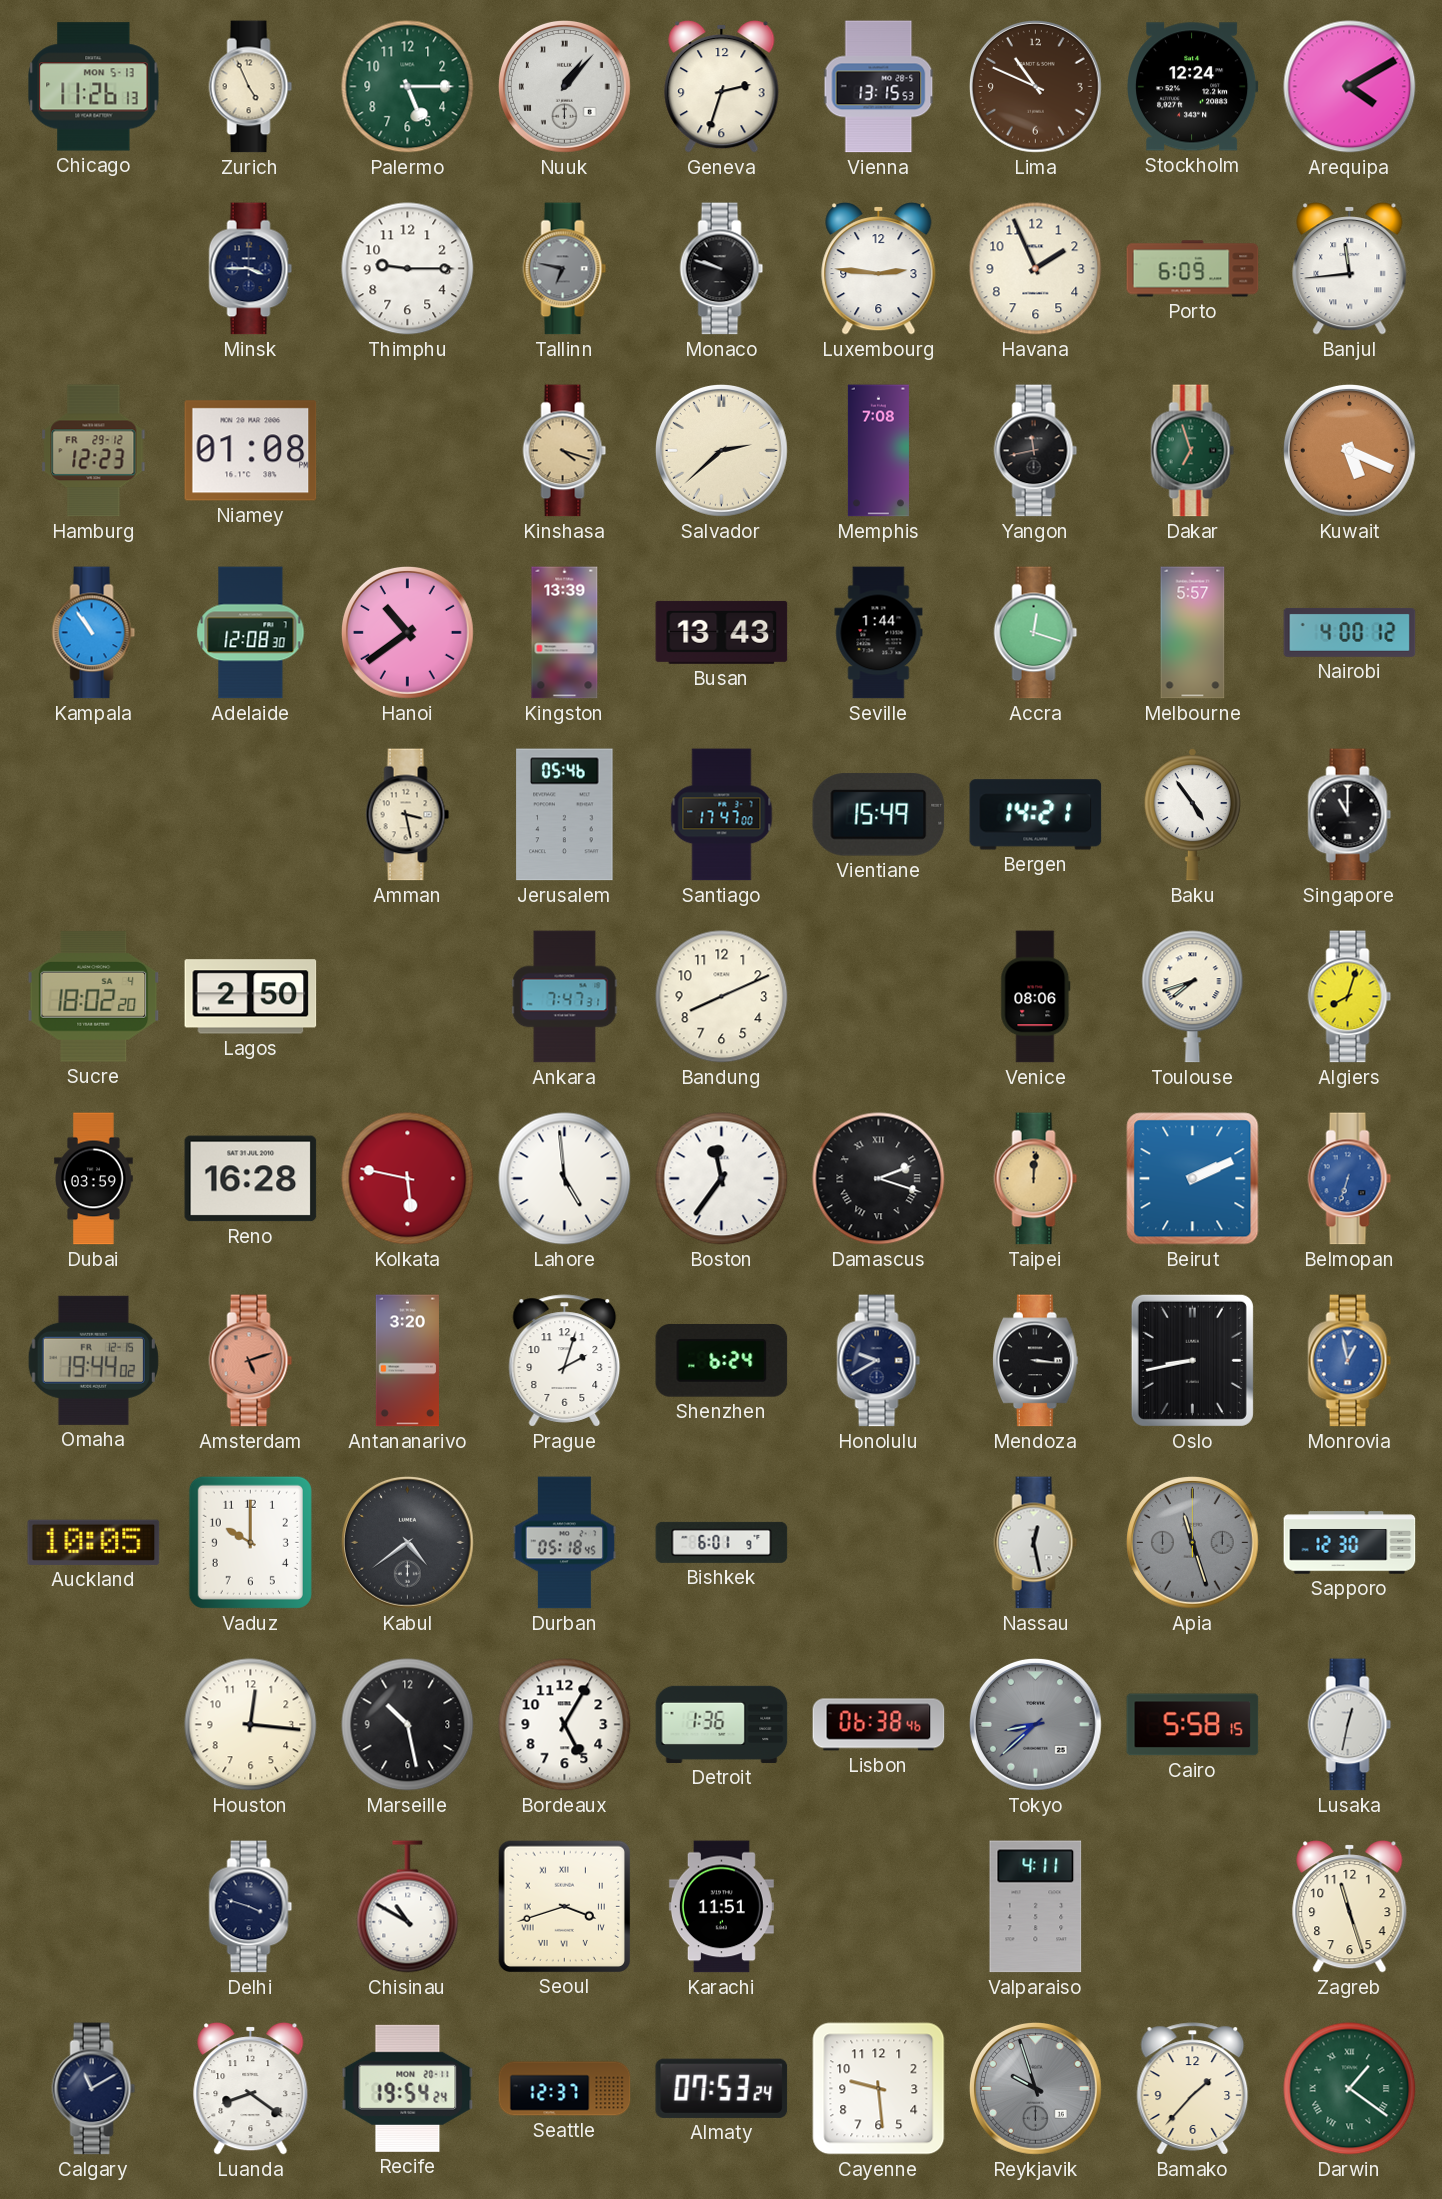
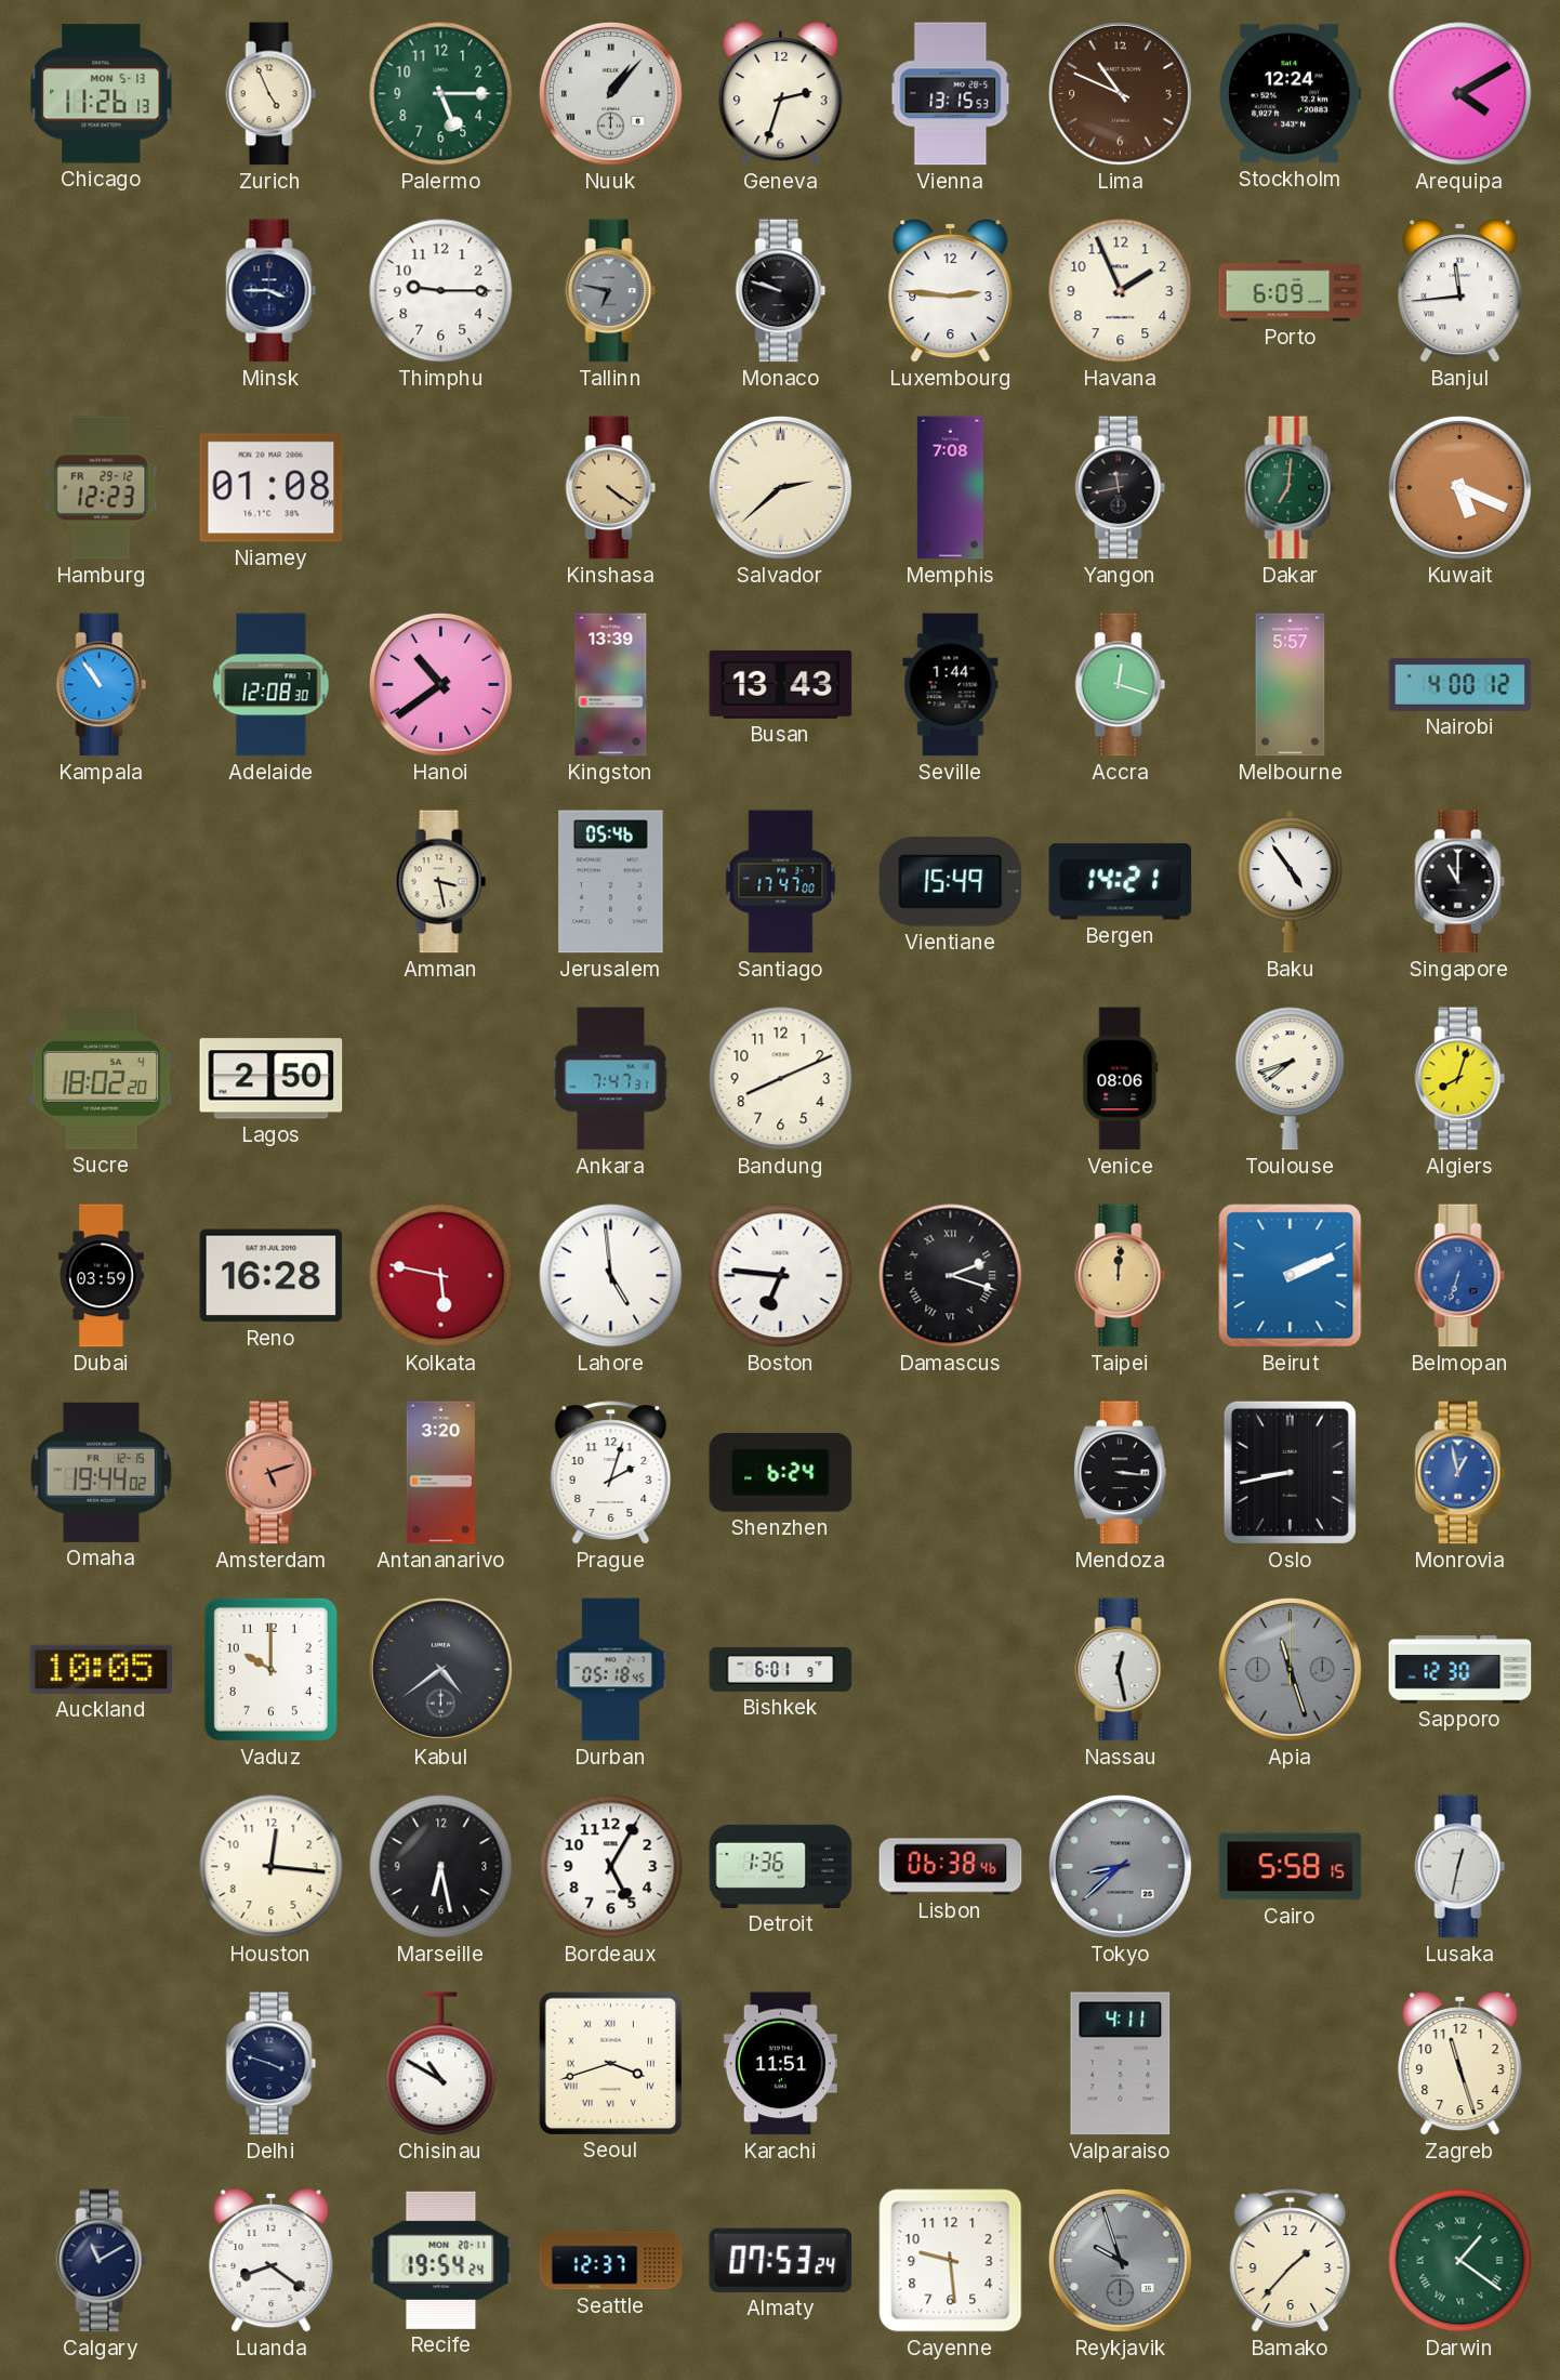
Kinshasa: 4:18 -> 4:21 (611, 488)
Dakar: 6:57 -> 7:01 (1291, 488)
Boston: 11:36 -> 6:46 (781, 1276)
Honolulu: 9:40 -> none (879, 1361)
Marseille: 10:28 -> 6:28 (441, 1867)
